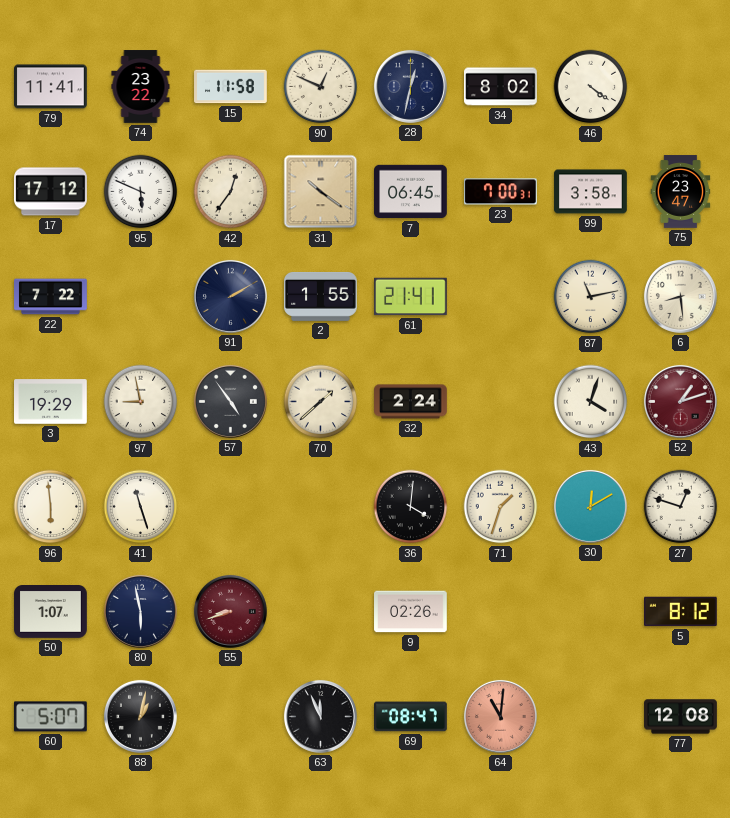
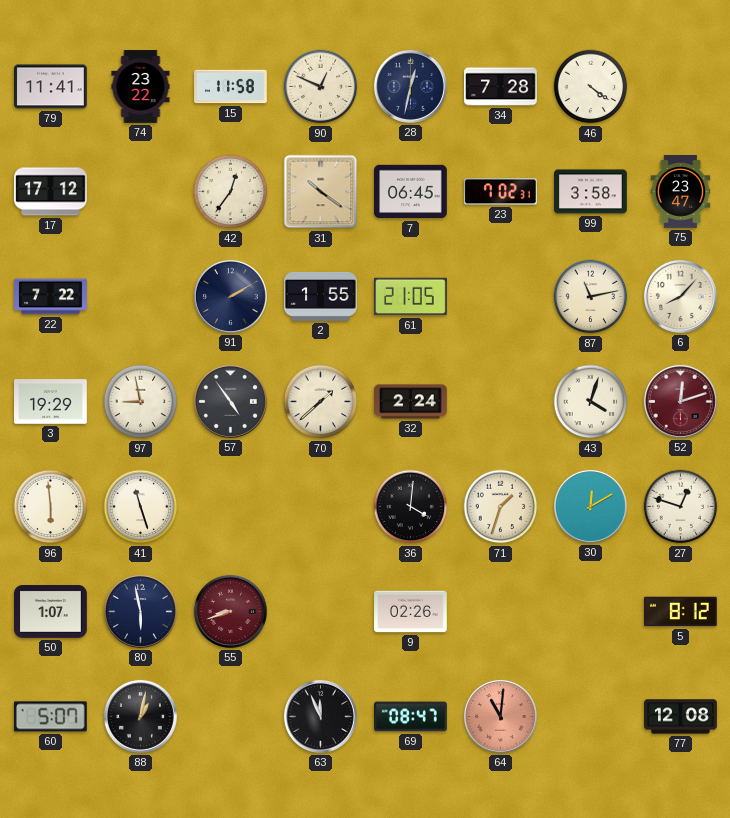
34: 8:02 -> 7:28 (501, 87)
95: 5:49 -> none (141, 192)
23: 7:00 -> 7:02 (501, 192)
61: 21:41 -> 21:05 (411, 297)
6: 8:29 -> 8:07 (680, 296)
52: 1:12 -> 12:12 (680, 401)
